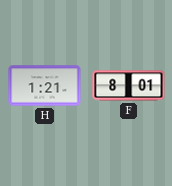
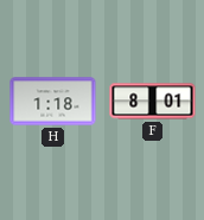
H: 1:21 -> 1:18 (53, 102)
